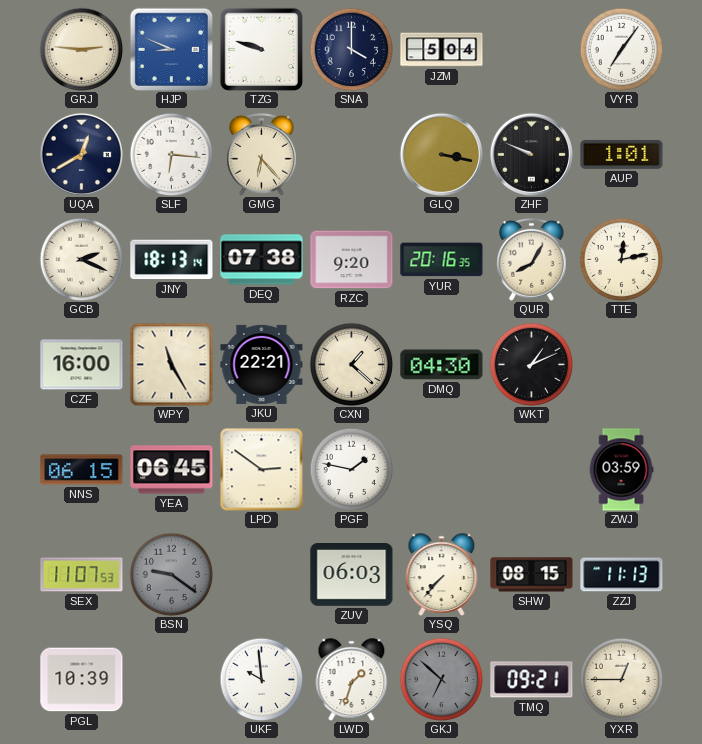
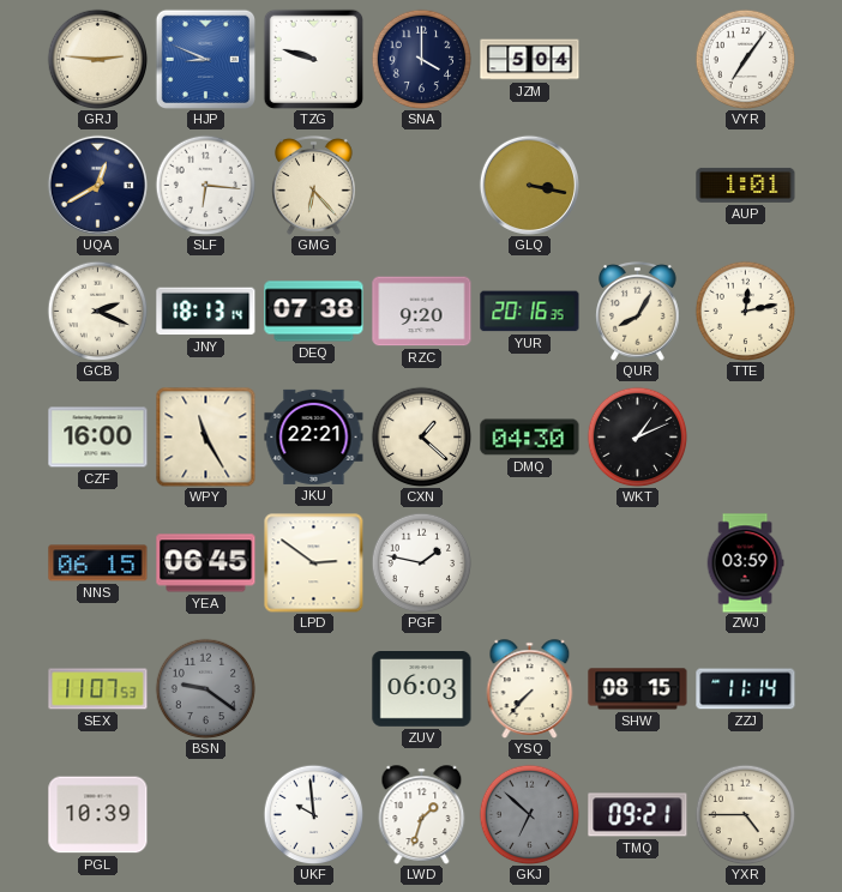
ZHF: 9:49 -> none (531, 154)
ZZJ: 11:13 -> 11:14 (746, 689)
YXR: 12:45 -> 4:45 (745, 814)
